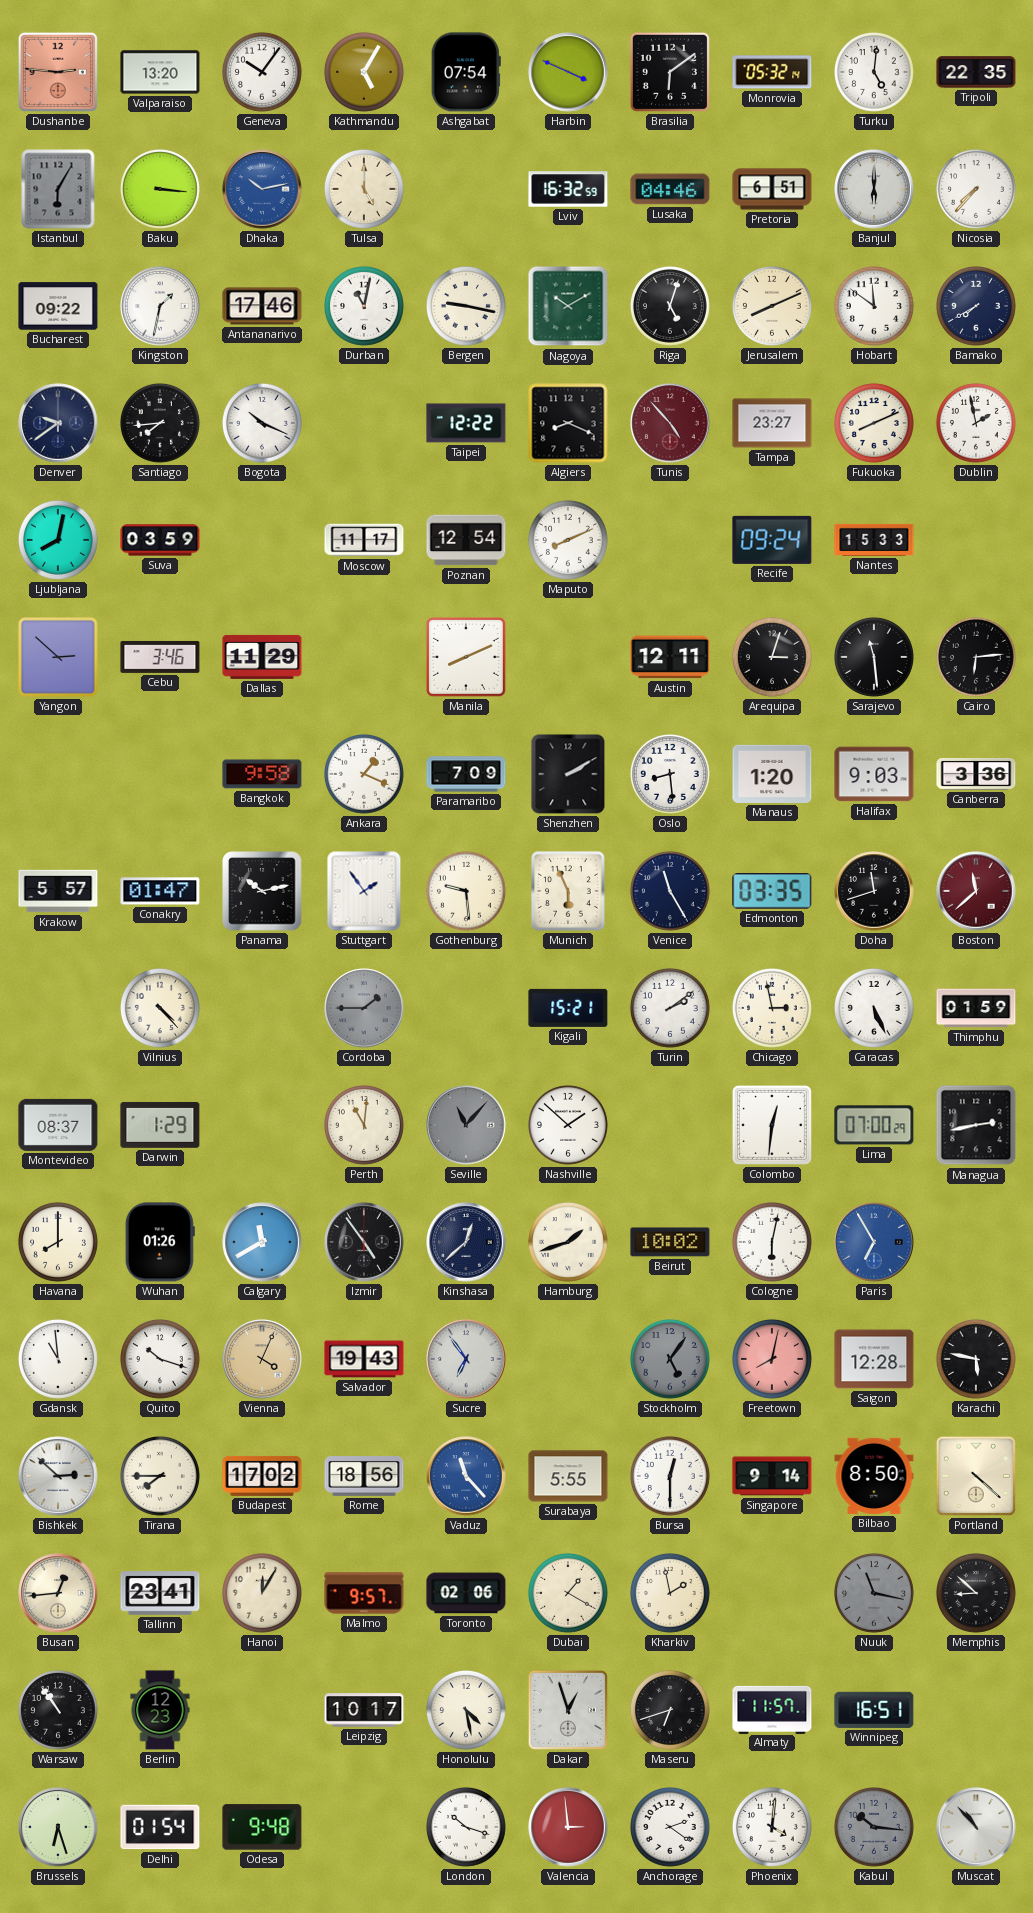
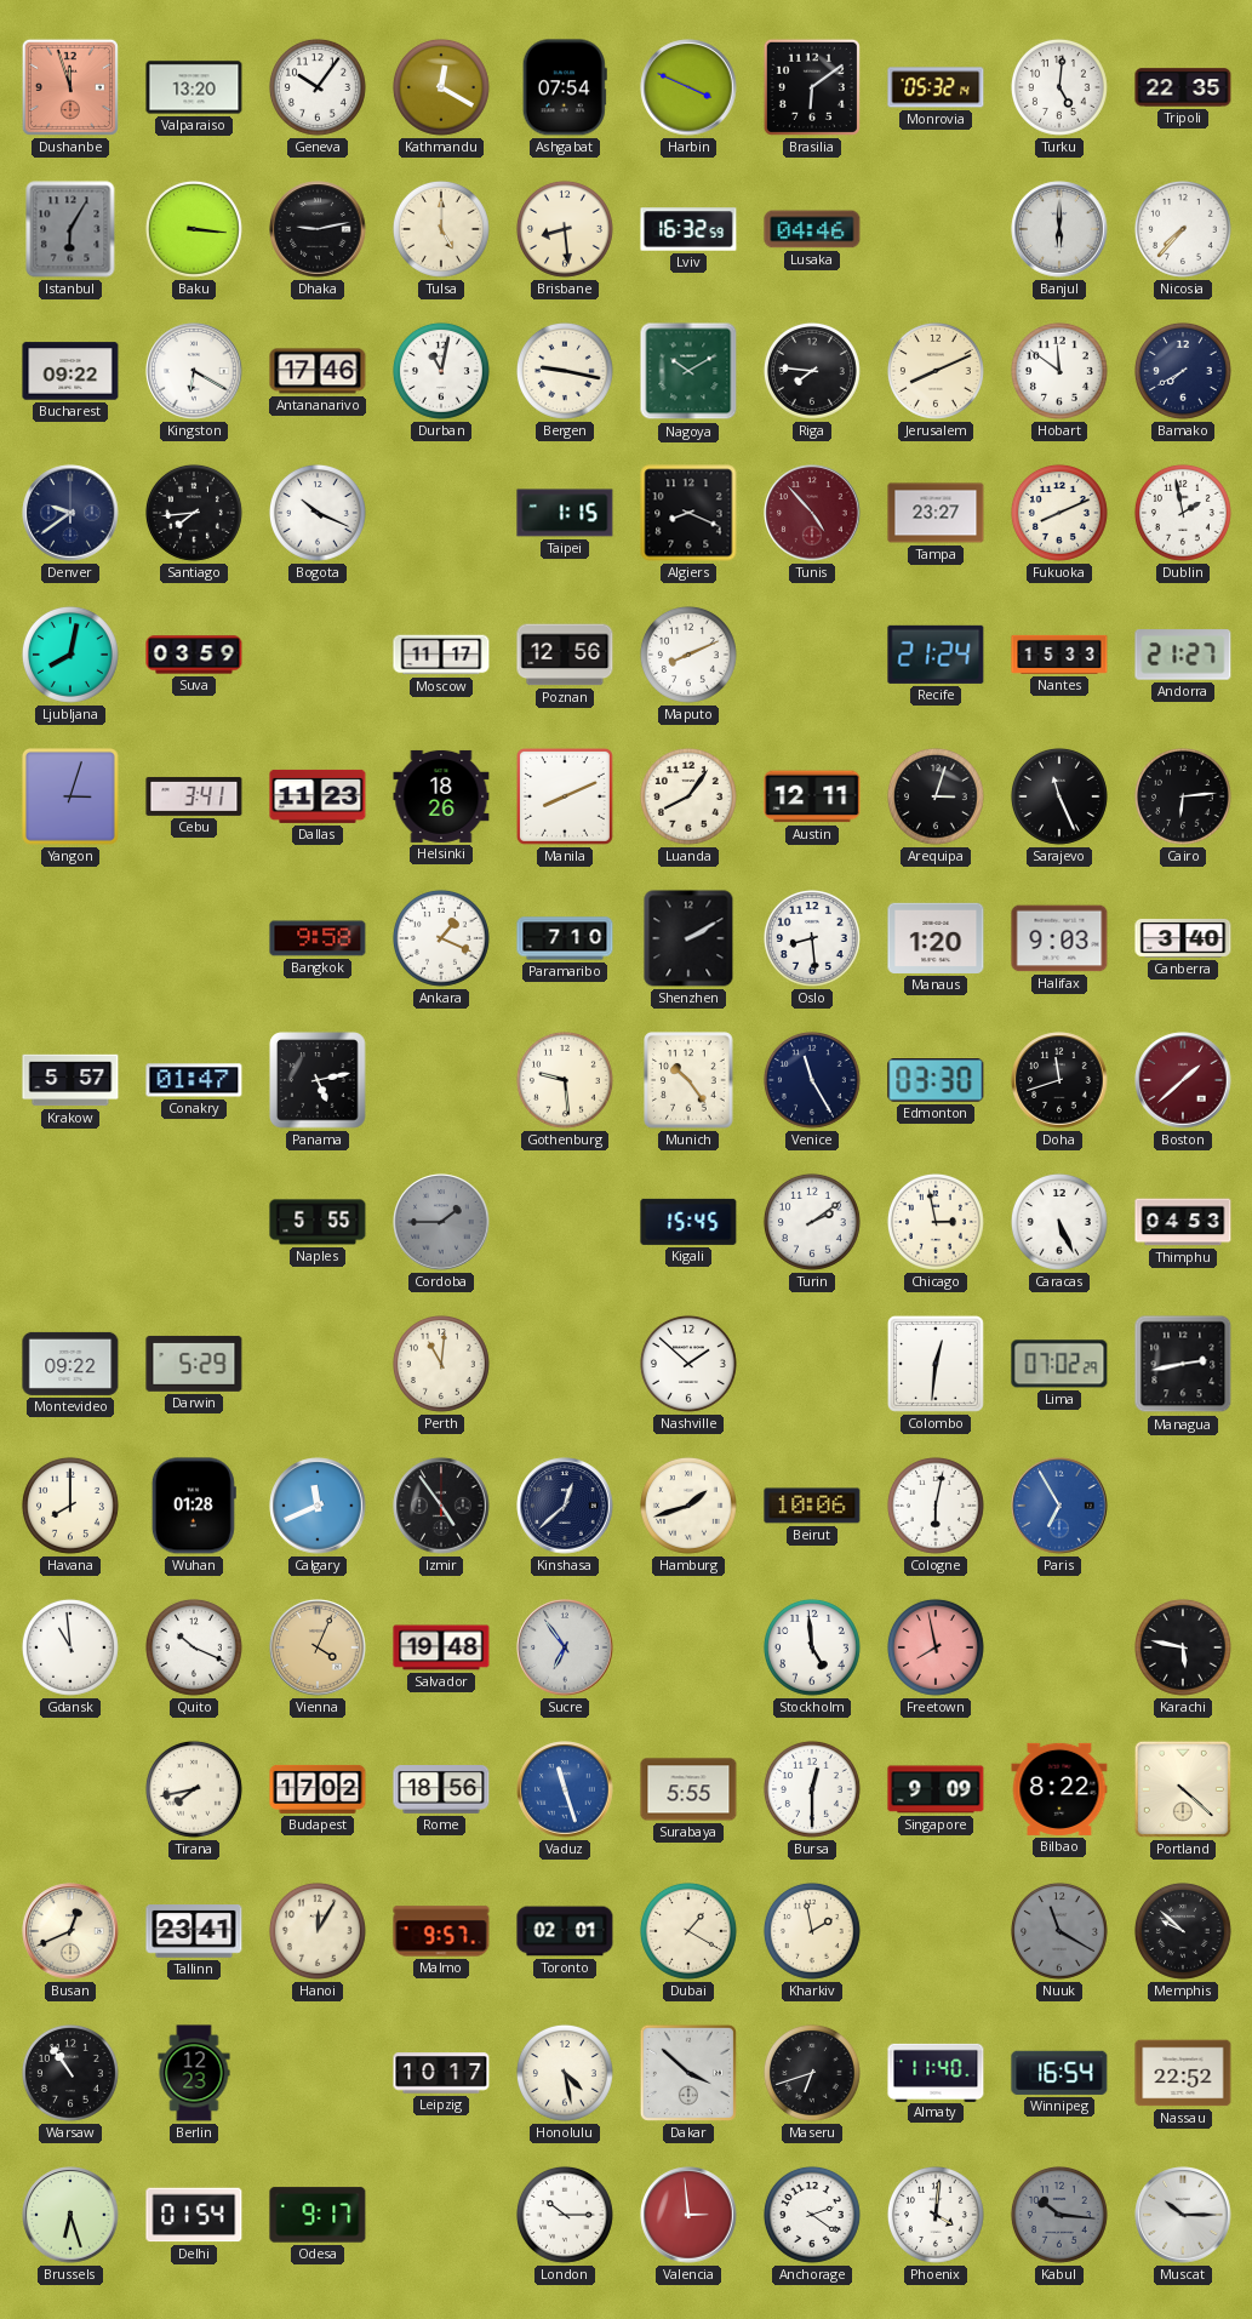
Dushanbe: 2:46 -> 11:57 (70, 87)
Kathmandu: 5:05 -> 12:20 (441, 87)
Dhaka: 10:13 -> 9:13 (318, 229)
Dhaka dial: blue -> black (318, 229)
Brisbane: none -> 8:29 (565, 229)
Pretoria: 6:51 -> none (772, 189)
Kingston: 1:32 -> 6:20 (194, 371)
Riga: 5:03 -> 7:46 (812, 371)
Taipei: 12:22 -> 1:15 (565, 513)
Poznan: 12:54 -> 12:56 (565, 655)
Recife: 09:24 -> 21:24 (936, 655)
Andorra: none -> 21:27 (1183, 655)
Yangon: 2:52 -> 3:03 (70, 796)
Cebu: 3:46 -> 3:41 (194, 796)
Dallas: 11:29 -> 11:23 (318, 796)
Helsinki: none -> 18:26 (441, 796)
Luanda: none -> 8:06 (688, 796)
Sarajevo: 11:29 -> 11:26 (1059, 796)
Paramaribo: 7:09 -> 7:10 (565, 938)
Canberra: 3:36 -> 3:40 (1183, 938)
Panama: 10:13 -> 5:13 (318, 1080)
Stuttgart: 1:54 -> none (364, 891)
Munich: 5:56 -> 10:24 (688, 1080)
Edmonton: 03:35 -> 03:30 (936, 1081)
Boston: 11:38 -> 1:38 (1183, 1080)
Vilnius: 4:23 -> none (160, 1008)
Naples: none -> 5:55 (318, 1222)
Kigali: 15:21 -> 15:45 (688, 1222)
Thimphu: 01:59 -> 04:53 (1183, 1222)
Montevideo: 08:37 -> 09:22 (70, 1364)
Darwin: 1:29 -> 5:29 (194, 1364)
Seville: 11:07 -> none (466, 1125)
Lima: 07:00 -> 07:02 (1059, 1364)
Wuhan: 01:26 -> 01:28 (194, 1506)
Calgary: 11:40 -> 11:41 (318, 1506)
Beirut: 10:02 -> 10:06 (812, 1506)
Quito: 10:18 -> 10:19 (194, 1647)
Salvador: 19:43 -> 19:48 (441, 1647)
Stockholm: 5:06 -> 4:59 (812, 1647)
Stockholm dial: grey -> white (812, 1647)
Freetown: 8:02 -> 7:58 (936, 1647)
Saigon: 12:28 -> none (874, 1359)
Bishkek: 2:52 -> none (58, 1476)
Tirana: 7:45 -> 7:43 (194, 1789)
Vaduz: 11:23 -> 11:27 (565, 1789)
Singapore: 9:14 -> 9:09 (936, 1789)
Bilbao: 8:50 -> 8:22 (1059, 1789)
Busan: 12:44 -> 12:41 (70, 1931)
Toronto: 02:06 -> 02:01 (565, 1931)
Nuuk: 11:17 -> 11:20 (1059, 1931)
Memphis: 8:52 -> 9:52 (1183, 1931)
Dakar: 12:57 -> 3:52 (688, 2073)
Almaty: 11:57 -> 11:40 (936, 2072)
Winnipeg: 16:51 -> 16:54 (1059, 2073)
Nassau: none -> 22:52 (1183, 2073)
Odesa: 9:48 -> 9:17 (318, 2215)
London: 10:18 -> 10:15 (565, 2215)
Muscat: 10:53 -> 10:15 (1183, 2215)
